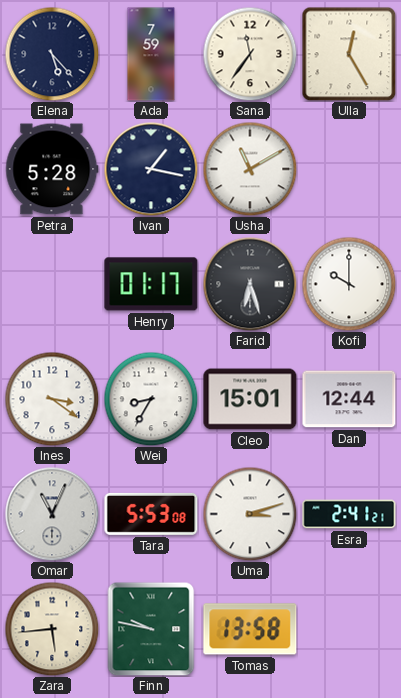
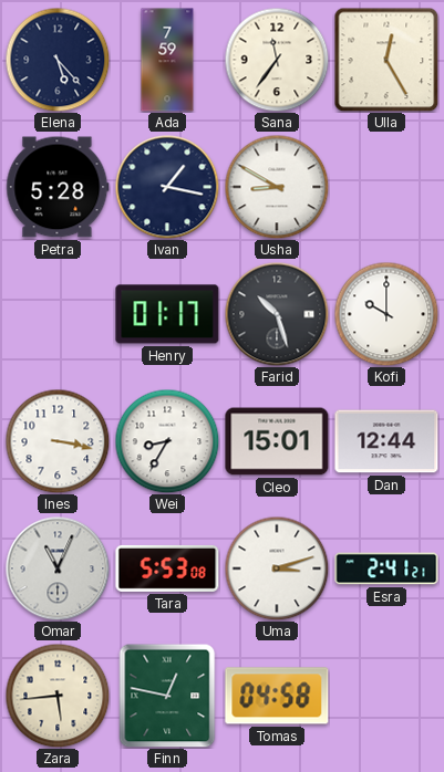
Usha: 11:10 -> 8:50 (277, 187)
Farid: 6:27 -> 10:27 (277, 314)
Ines: 3:21 -> 3:17 (58, 441)
Finn: 9:47 -> 12:47 (167, 696)
Tomas: 13:58 -> 04:58 (277, 696)
